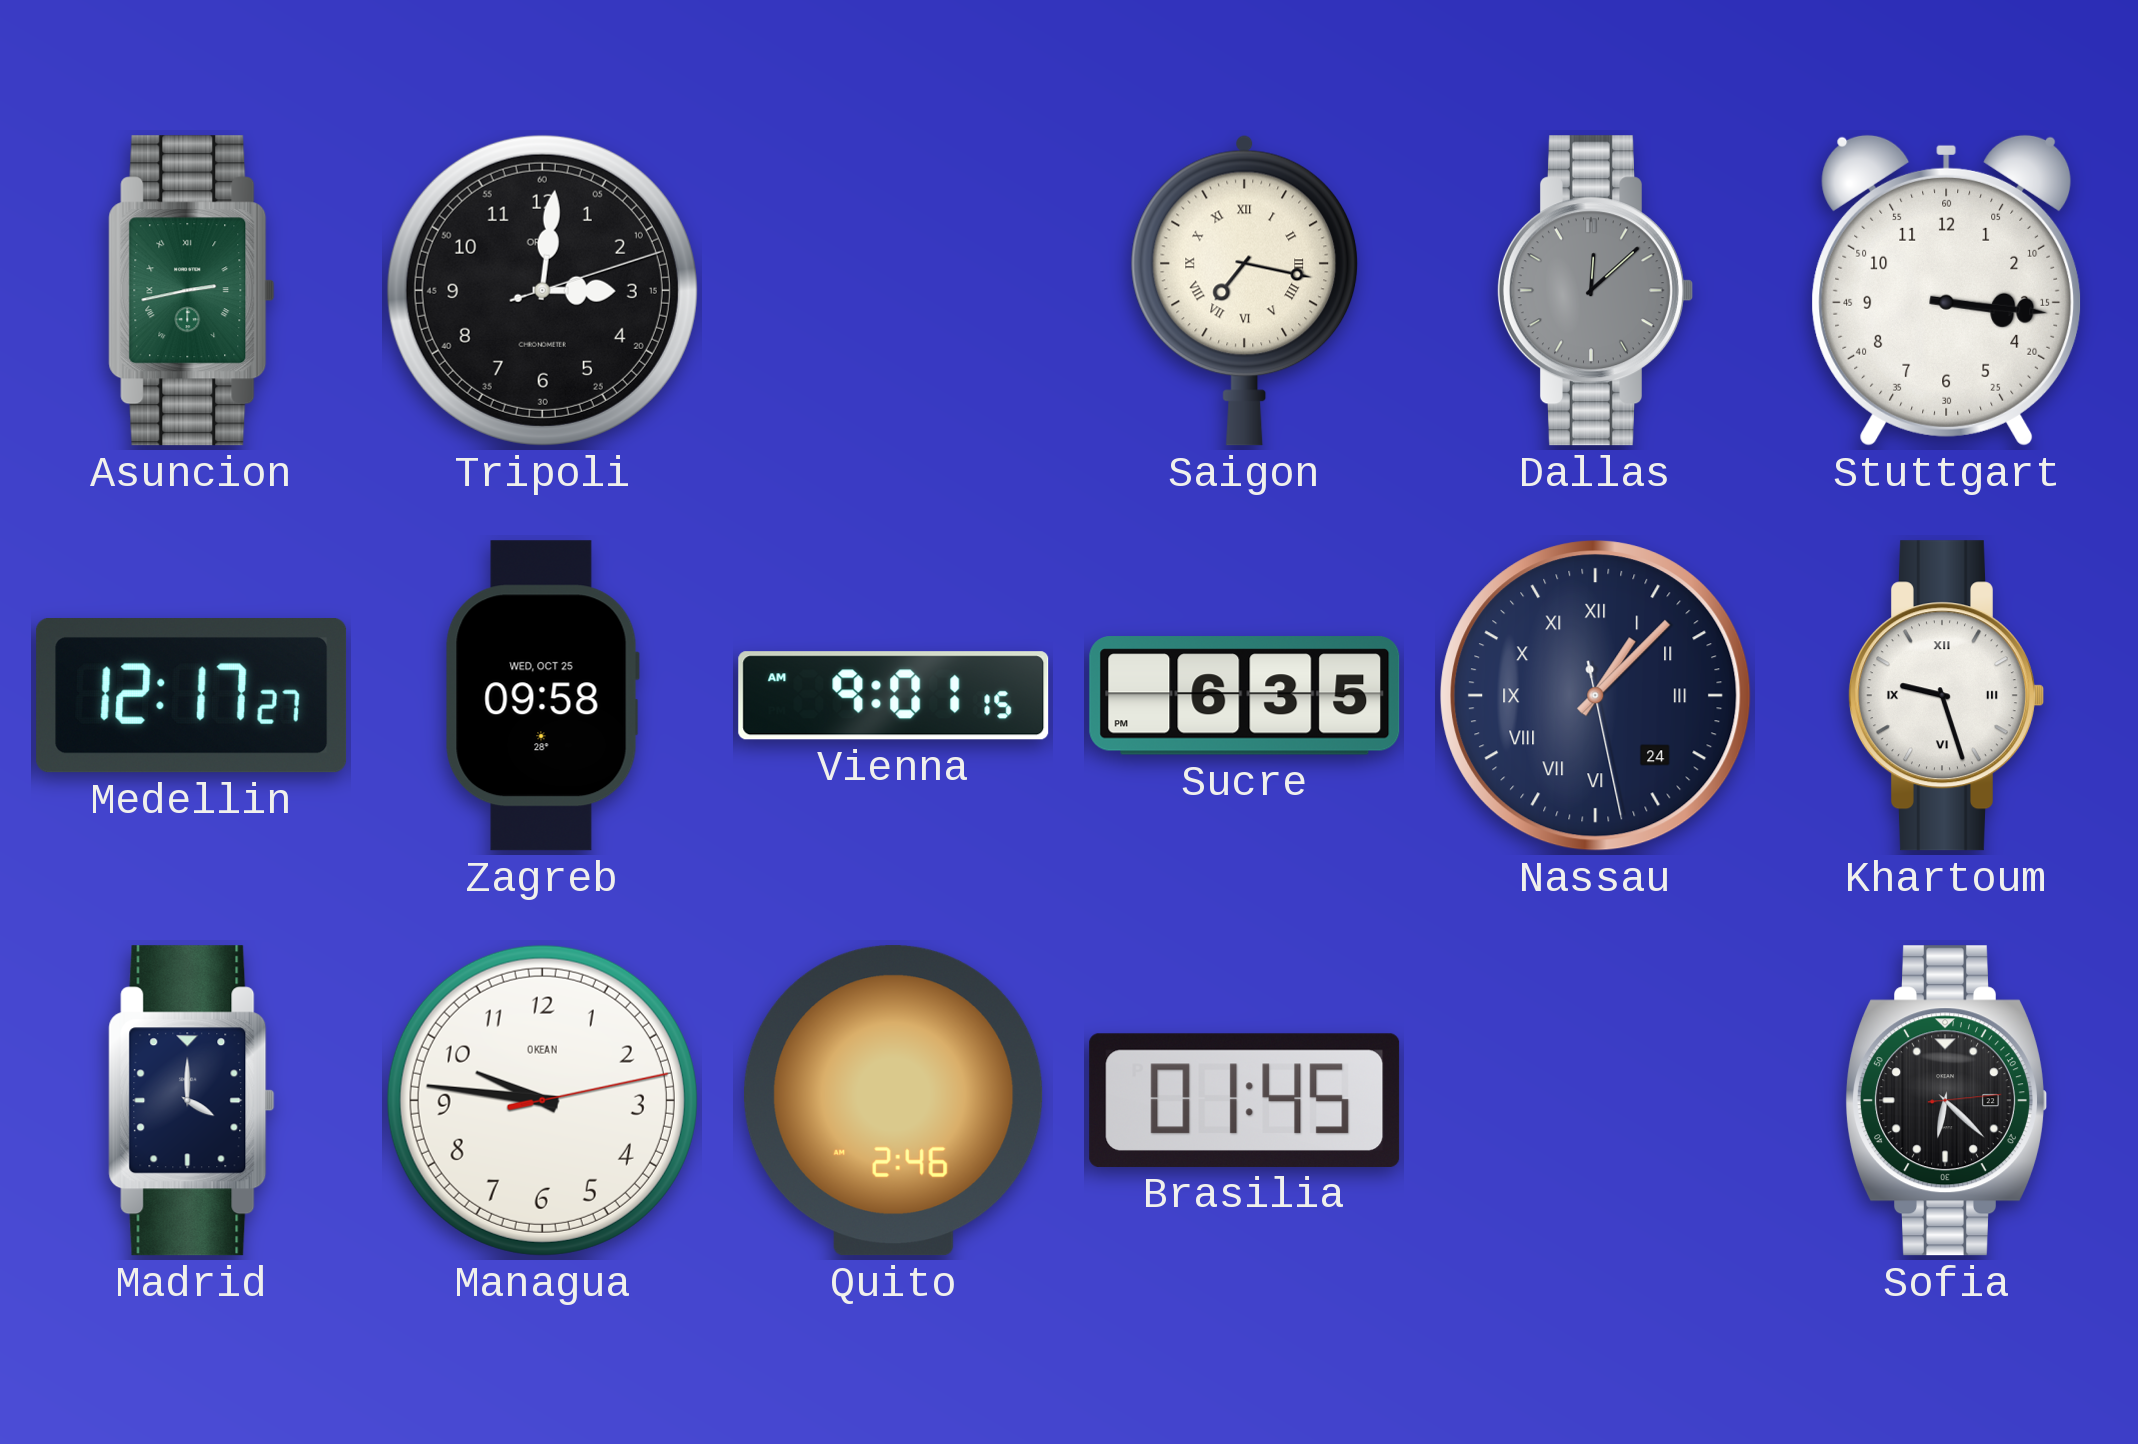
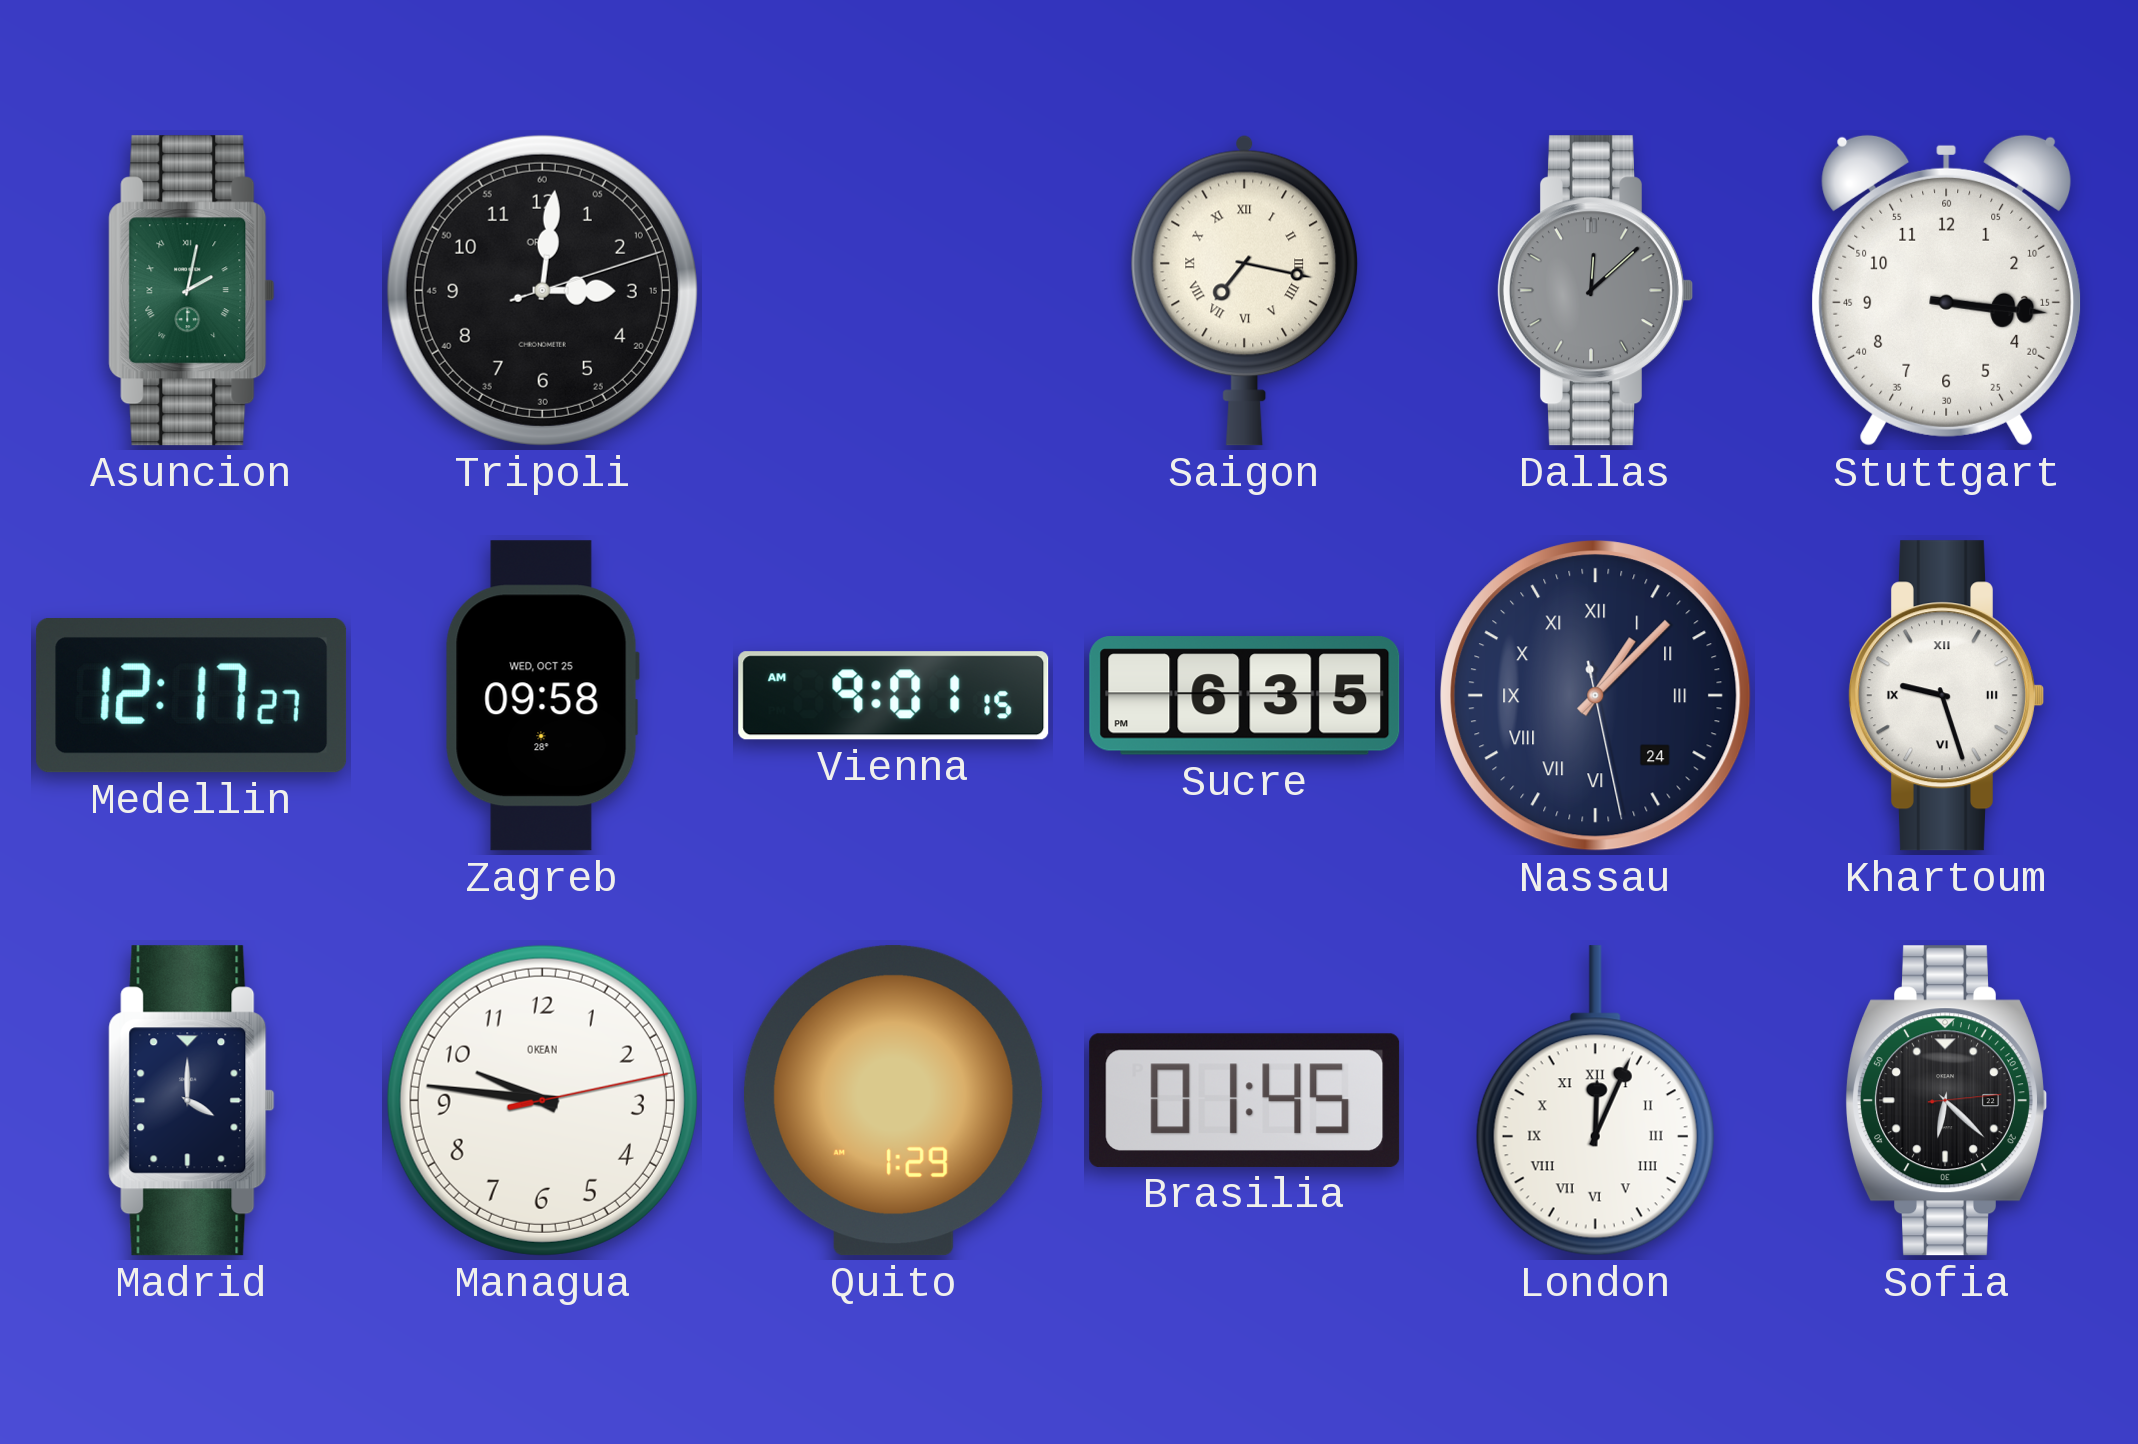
Asuncion: 2:43 -> 2:02 (192, 291)
Quito: 2:46 -> 1:29 (894, 1101)
London: none -> 12:04 (1595, 1101)
